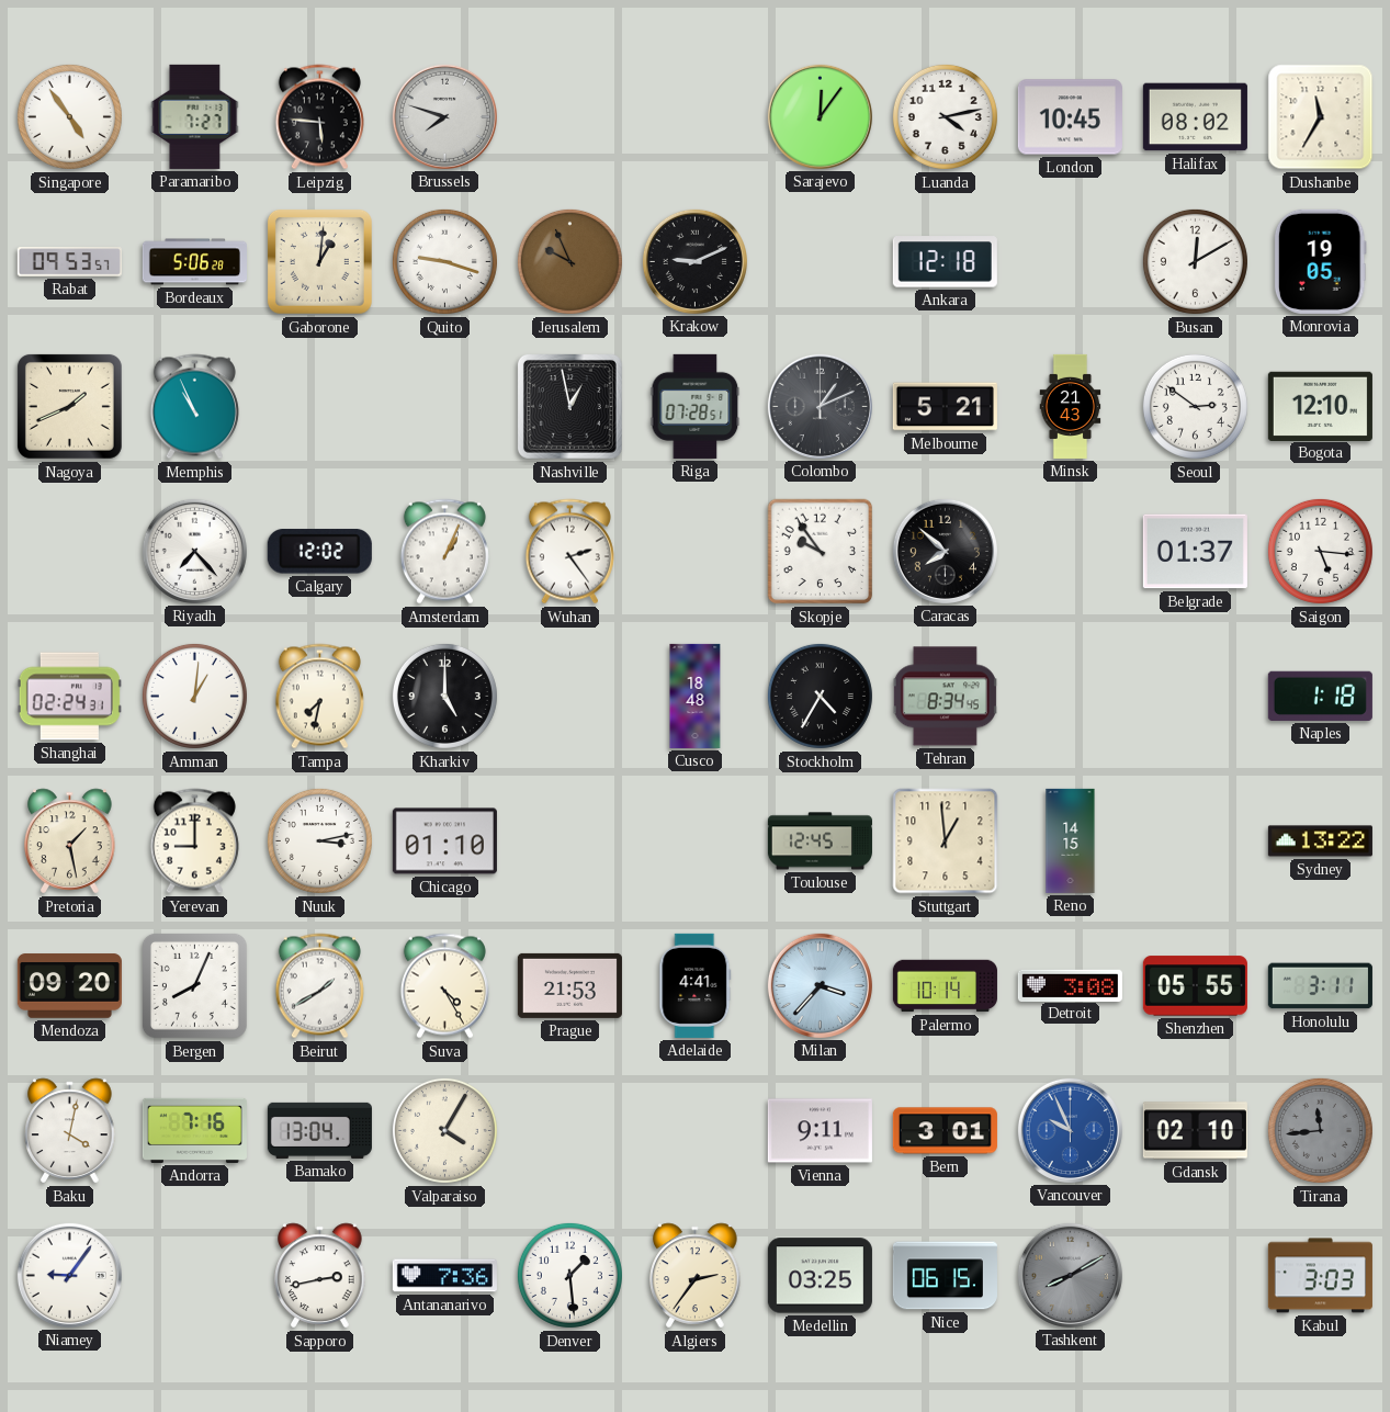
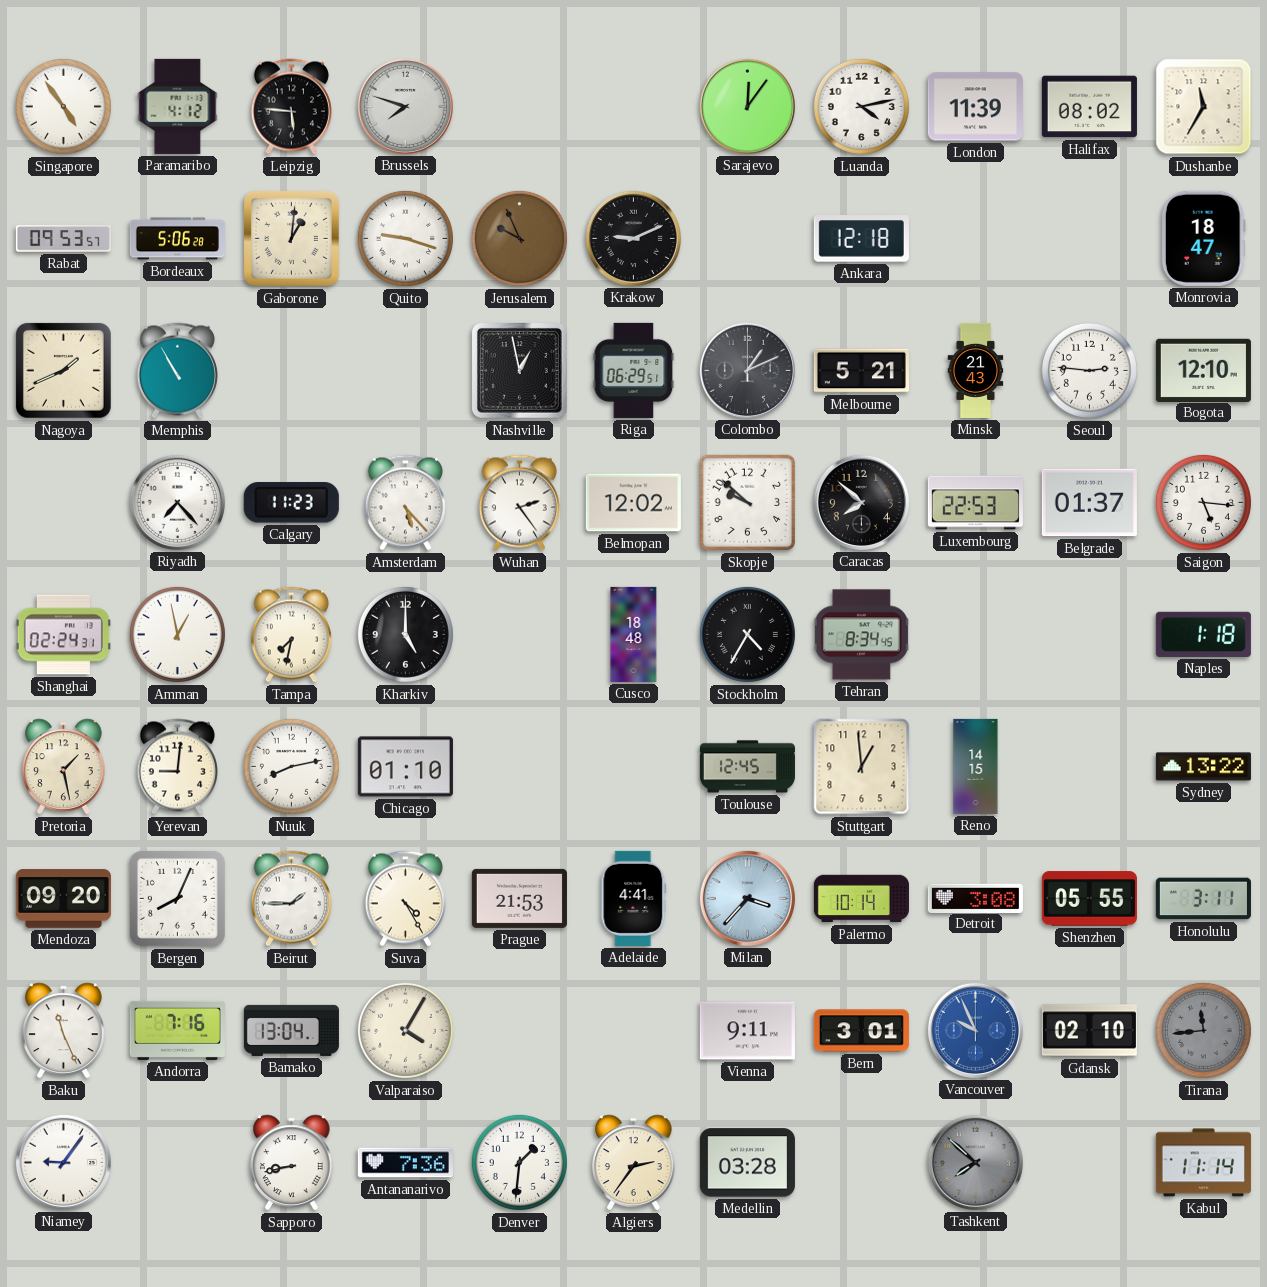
Paramaribo: 7:27 -> 4:12 (178, 106)
London: 10:45 -> 11:39 (975, 107)
Busan: 12:10 -> none (1195, 261)
Monrovia: 19:05 -> 18:47 (1203, 238)
Memphis: 10:56 -> 10:55 (177, 371)
Riga: 07:28 -> 06:29 (634, 370)
Seoul: 2:51 -> 2:46 (1089, 370)
Calgary: 12:02 -> 11:23 (291, 503)
Amsterdam: 1:04 -> 5:23 (405, 503)
Belmopan: none -> 12:02 (633, 503)
Skopje: 9:54 -> 9:52 (748, 503)
Luxembourg: none -> 22:53 (975, 503)
Amman: 1:01 -> 12:58 (177, 634)
Yerevan: 9:00 -> 9:01 (177, 767)
Nuuk: 3:13 -> 8:13 (291, 766)
Beirut: 1:40 -> 1:45 (291, 899)
Baku: 4:02 -> 11:26 (64, 1031)
Sapporo: 2:43 -> 8:43 (292, 1163)
Denver: 1:29 -> 1:31 (519, 1162)
Medellin: 03:25 -> 03:28 (747, 1163)
Nice: 06:15 -> none (945, 1276)
Tashkent: 8:10 -> 7:52 (975, 1162)
Kabul: 3:03 -> 11:14 (1203, 1163)
